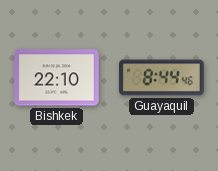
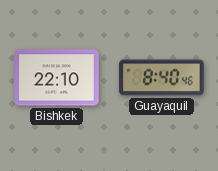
Guayaquil: 8:44 -> 8:40 (162, 78)
